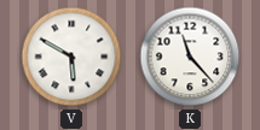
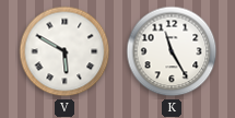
K: 11:23 -> 11:25 (172, 51)
